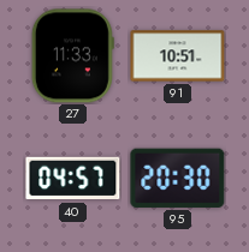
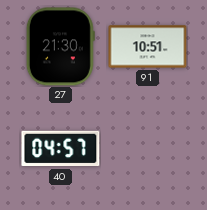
27: 11:33 -> 21:30 (60, 47)
95: 20:30 -> none (178, 178)
